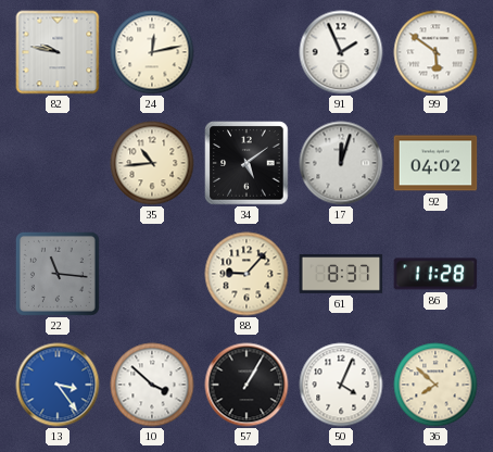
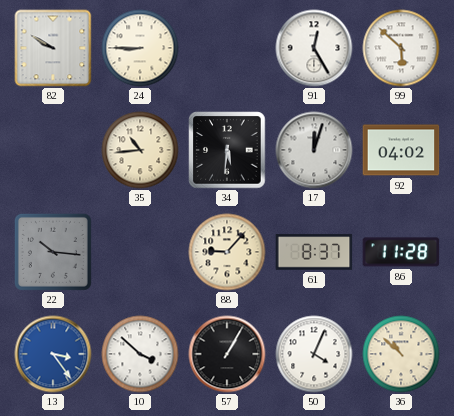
82: 9:47 -> 9:50 (53, 48)
24: 12:13 -> 8:45 (140, 48)
91: 1:56 -> 12:25 (314, 48)
99: 5:51 -> 5:52 (401, 48)
34: 5:09 -> 5:31 (227, 150)
22: 11:16 -> 10:16 (53, 252)
36: 7:52 -> 10:52 (401, 354)
